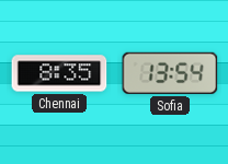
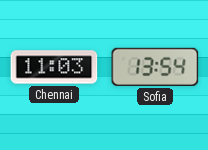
Chennai: 8:35 -> 11:03 (54, 67)
